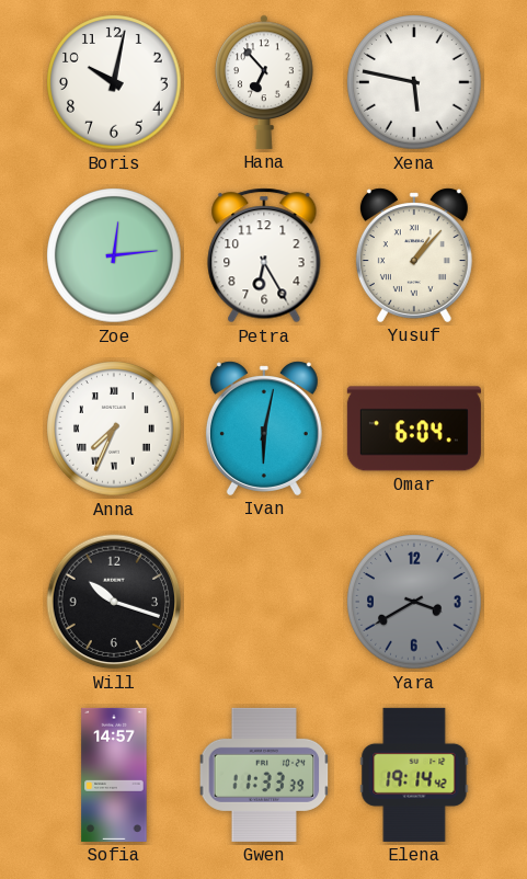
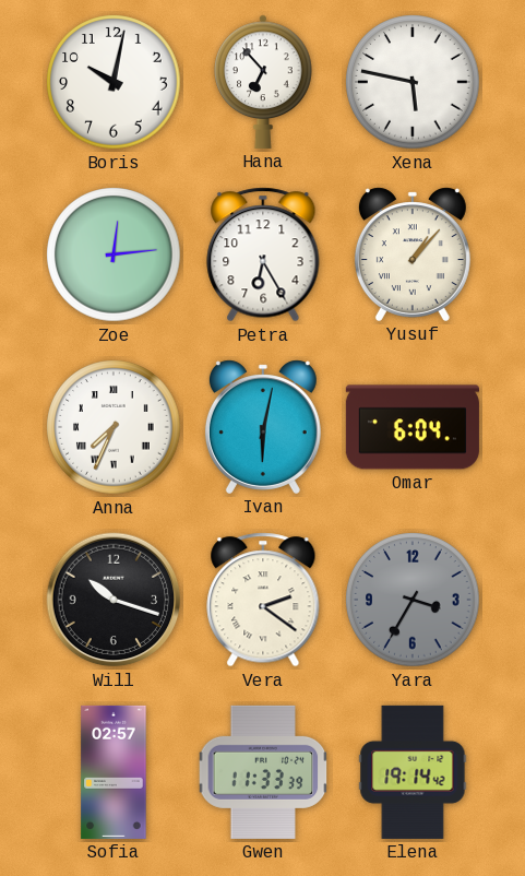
Vera: none -> 2:21 (263, 600)
Yara: 3:40 -> 3:35 (413, 600)
Sofia: 14:57 -> 02:57 (114, 772)
